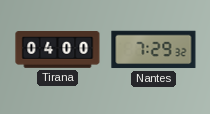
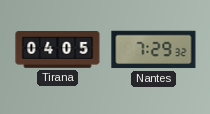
Tirana: 04:00 -> 04:05 (58, 50)
